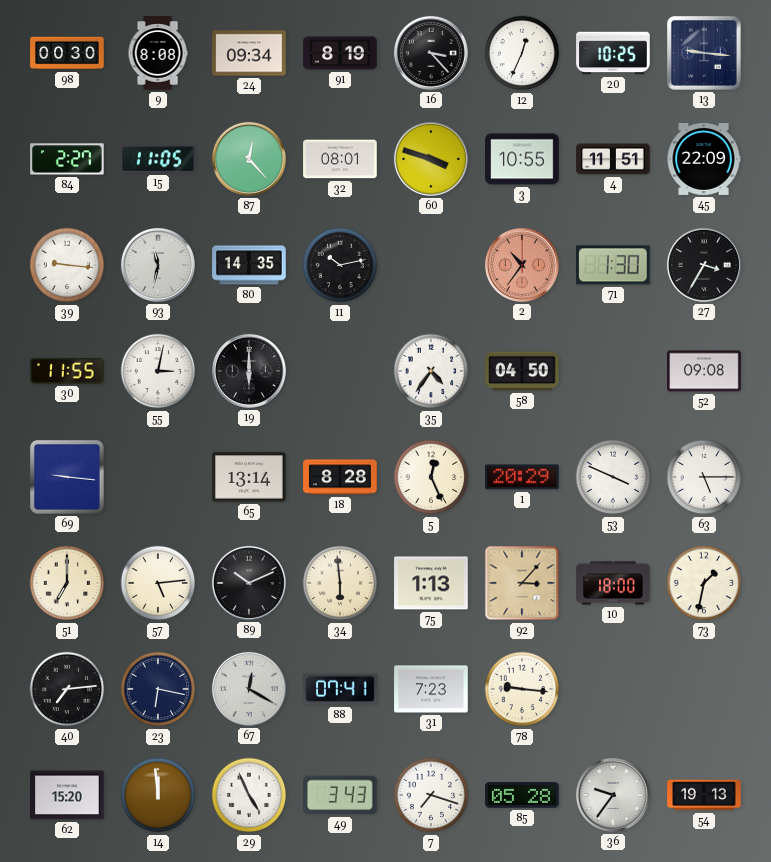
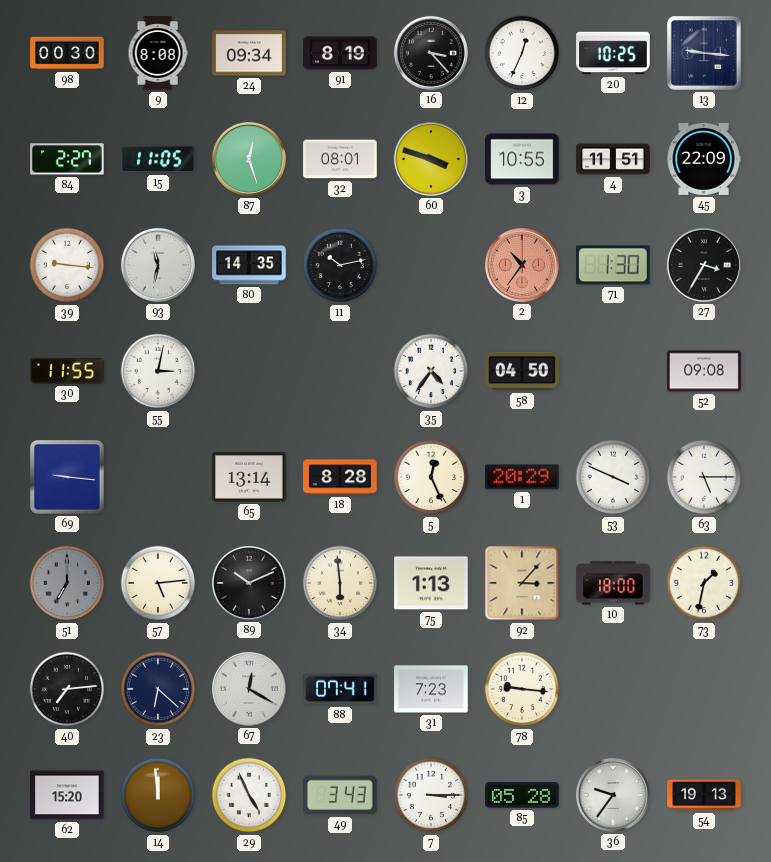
87: 12:23 -> 12:27 (249, 159)
19: 6:00 -> none (249, 371)
51 dial: cream -> grey (67, 583)
23: 6:17 -> 6:22 (158, 689)
7: 7:18 -> 3:15 (431, 795)
